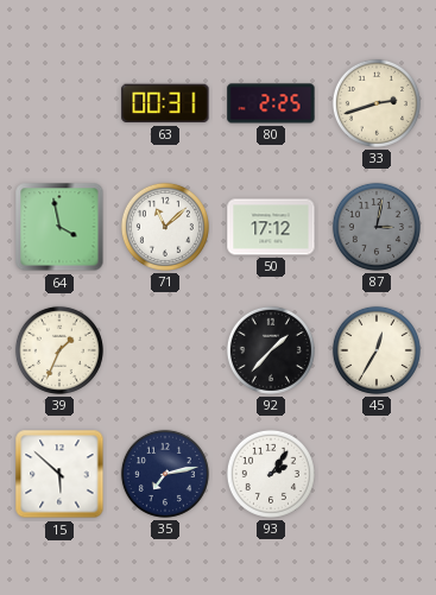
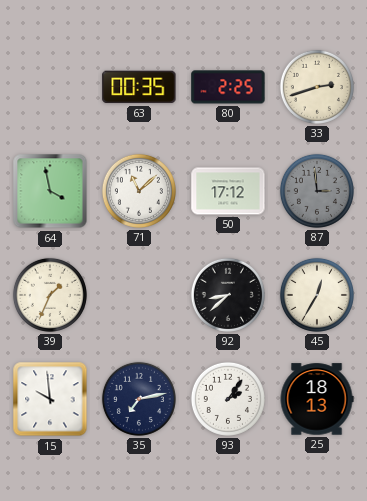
63: 00:31 -> 00:35 (139, 87)
87: 3:02 -> 2:59 (317, 191)
92: 1:37 -> 8:38 (228, 295)
15: 5:52 -> 9:59 (50, 399)
25: none -> 18:13 (317, 399)
